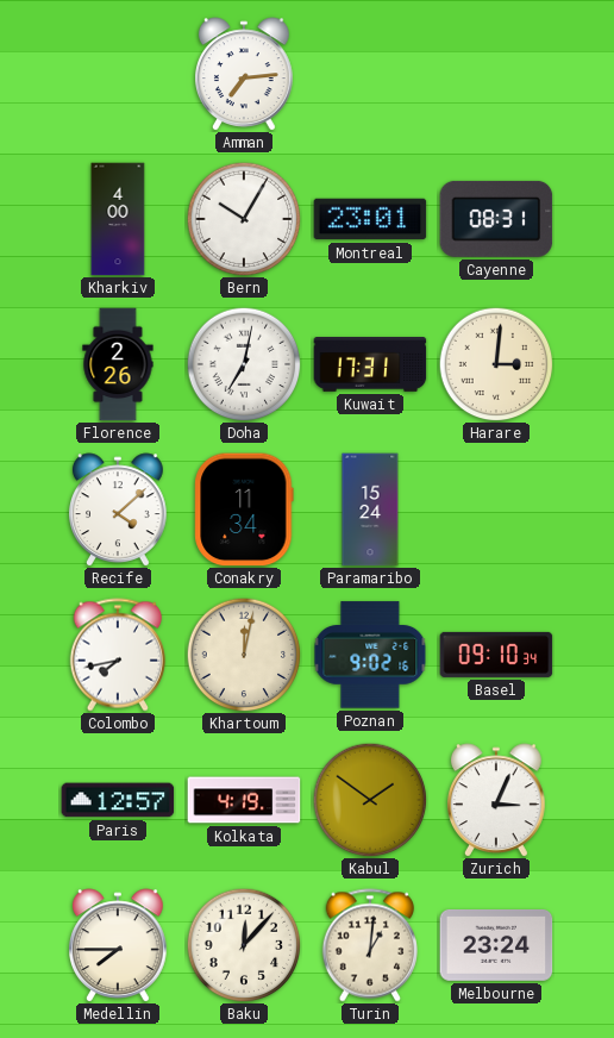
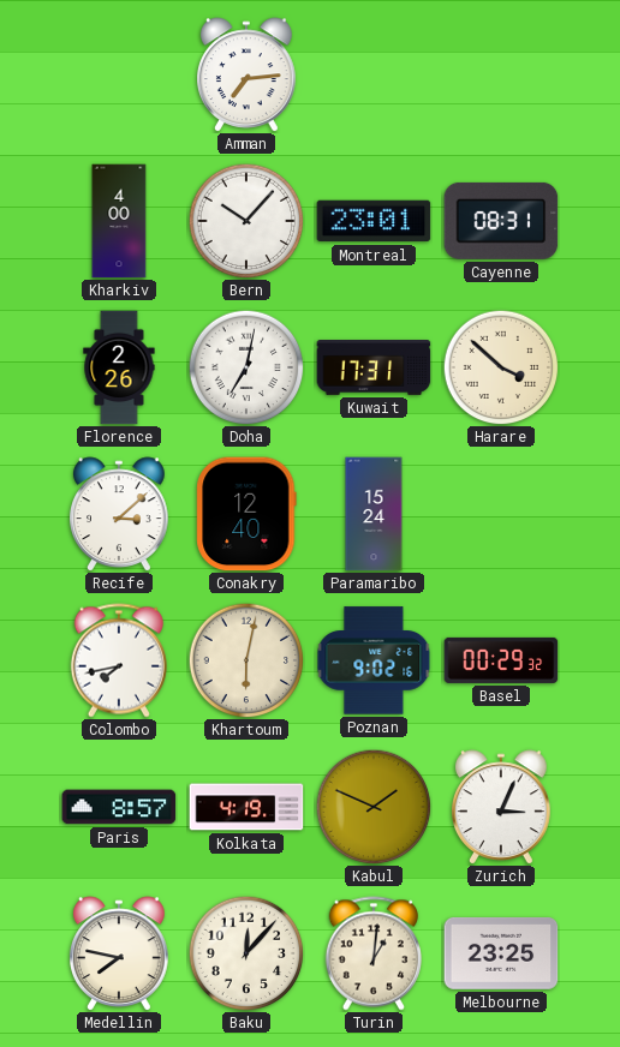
Bern: 10:05 -> 10:07 (246, 221)
Harare: 3:01 -> 3:52 (501, 367)
Recife: 4:08 -> 3:08 (120, 514)
Conakry: 11:34 -> 12:40 (246, 514)
Khartoum: 12:02 -> 6:02 (246, 660)
Basel: 09:10 -> 00:29 (501, 660)
Paris: 12:57 -> 8:57 (119, 807)
Kabul: 1:51 -> 1:49 (374, 807)
Medellin: 7:45 -> 7:47 (120, 953)
Melbourne: 23:24 -> 23:25 (501, 953)
